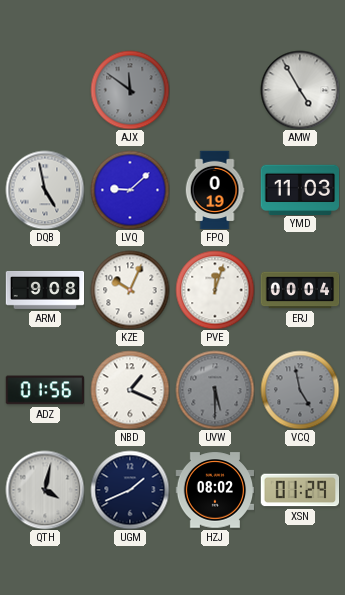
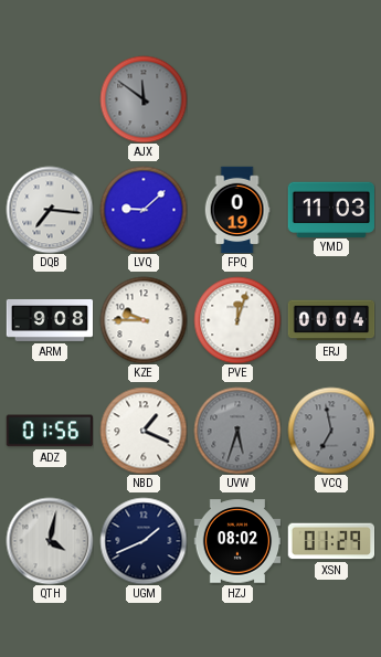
AMW: 4:55 -> none (300, 90)
DQB: 4:58 -> 7:16 (50, 210)
KZE: 10:04 -> 9:45 (144, 320)
UVW: 5:30 -> 5:33 (237, 431)
VCQ: 4:58 -> 6:58 (331, 431)
